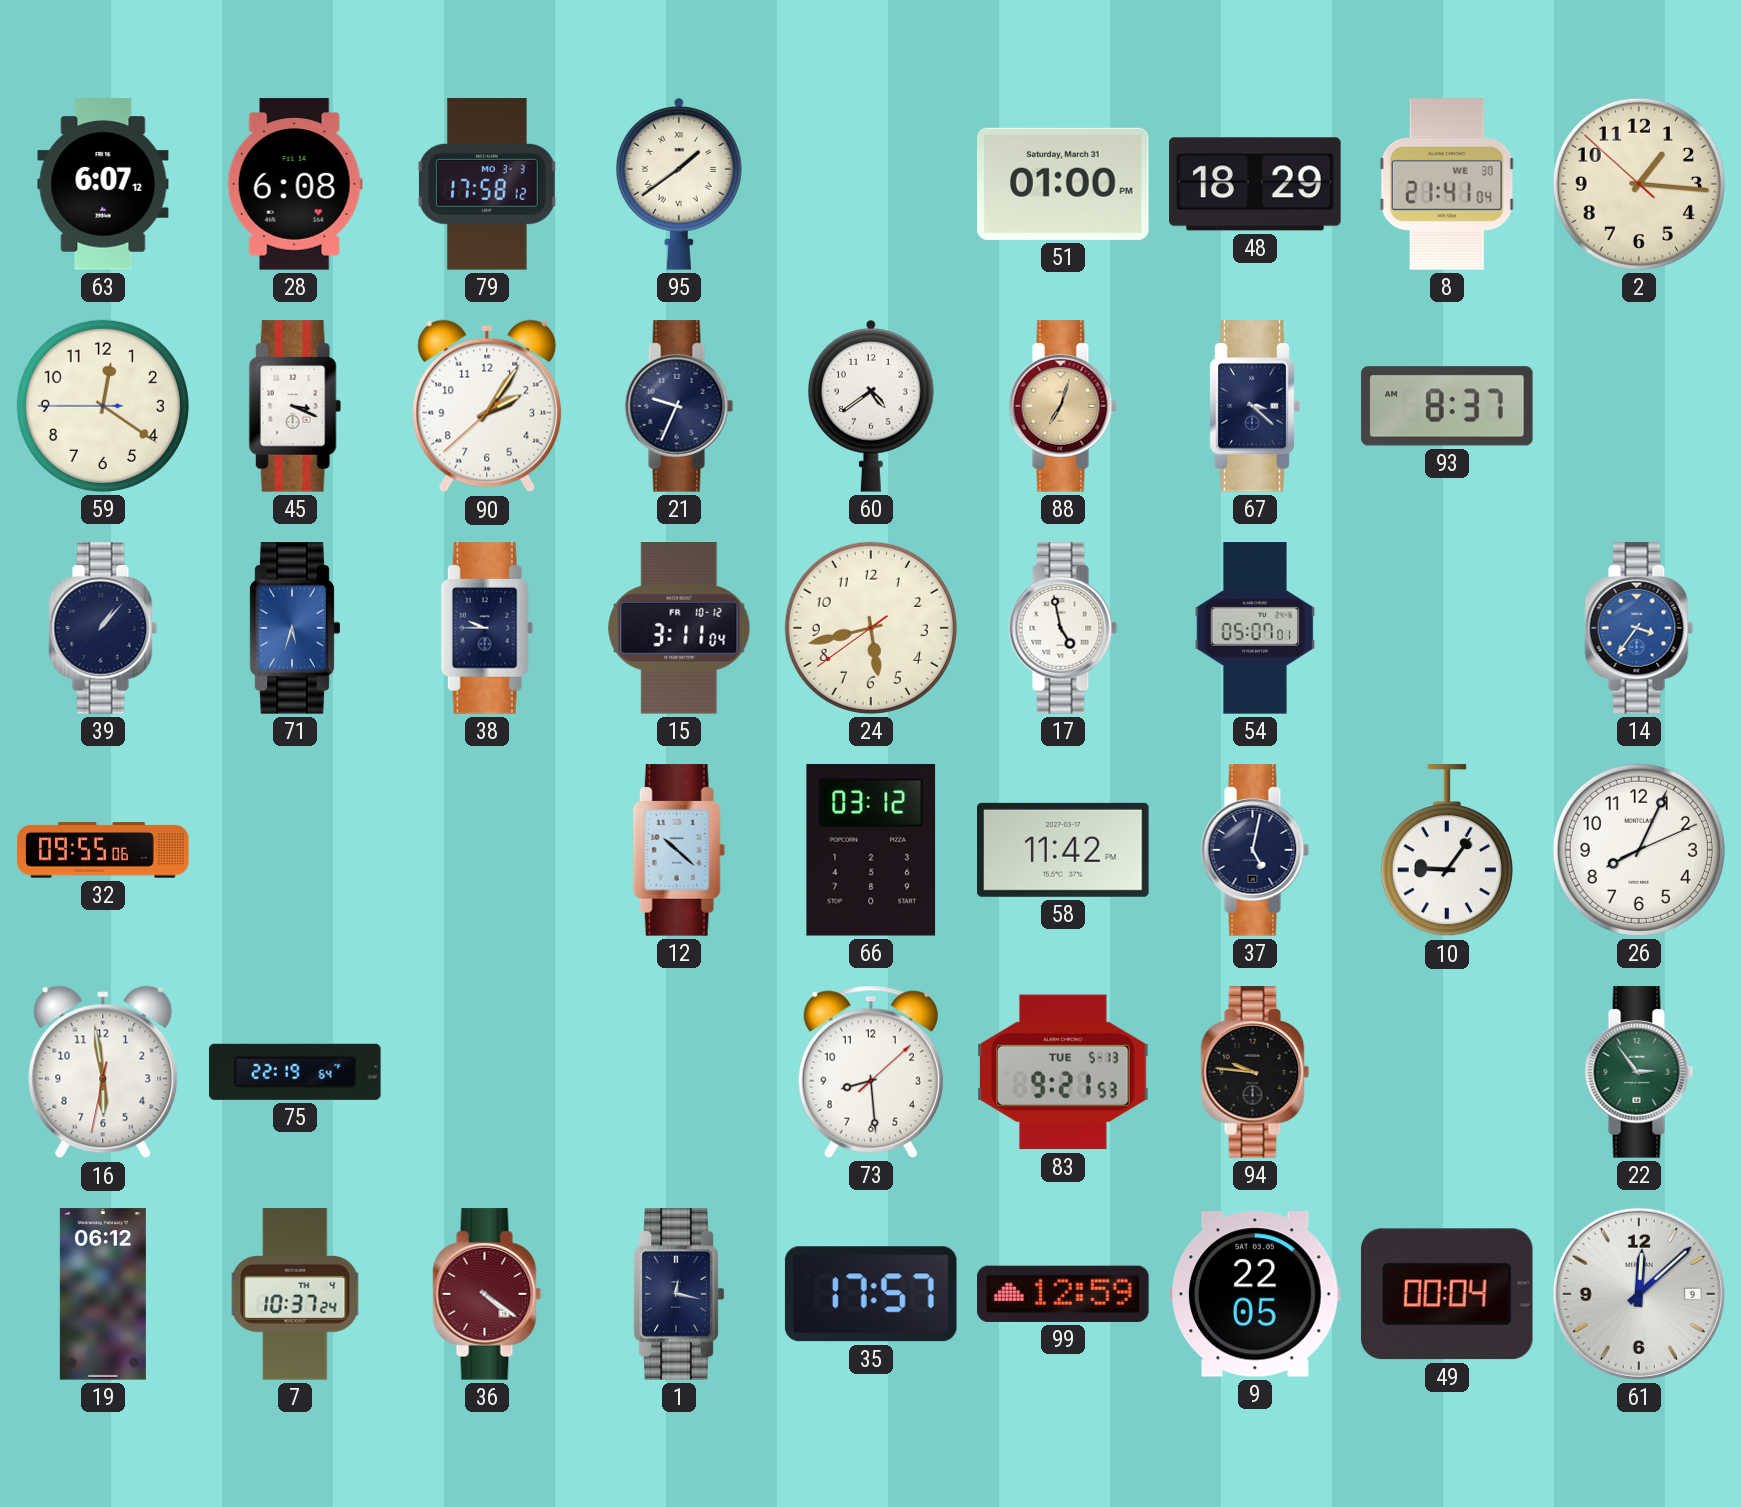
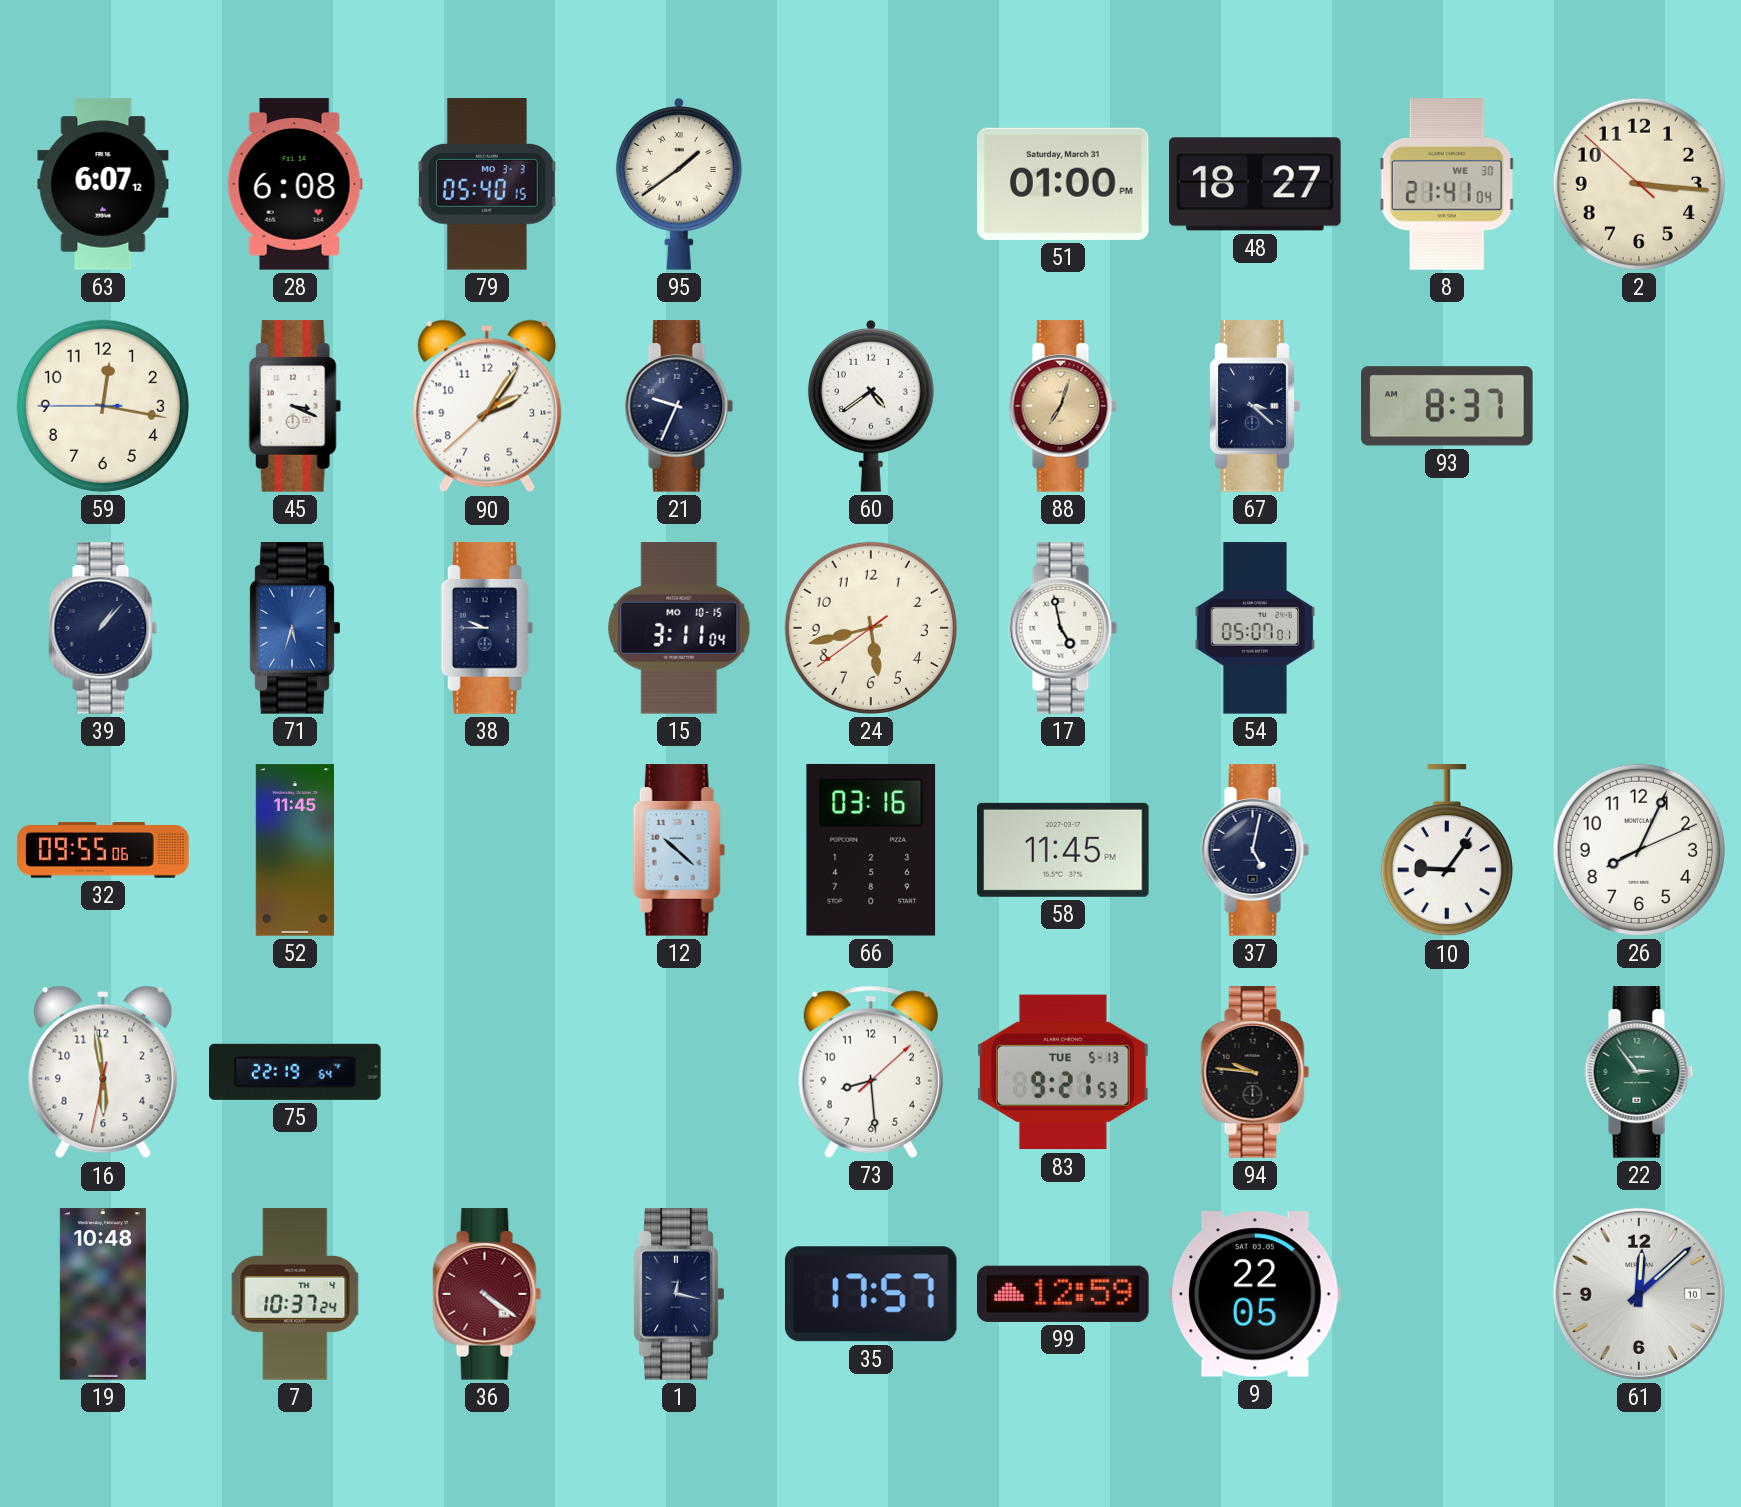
79: 17:58 -> 05:40 (487, 184)
48: 18:29 -> 18:27 (1255, 184)
2: 1:15 -> 3:15 (1639, 184)
59: 12:20 -> 12:16 (103, 406)
15 date: FR 10-12 -> MO 10-15 (679, 628)
14: 3:36 -> none (1639, 628)
52: none -> 11:45 (295, 850)
66: 03:12 -> 03:16 (871, 850)
58: 11:42 -> 11:45 (1063, 850)
19: 06:12 -> 10:48 (103, 1294)
49: 00:04 -> none (1447, 1294)
61 date: 9 -> 10 (1639, 1294)
